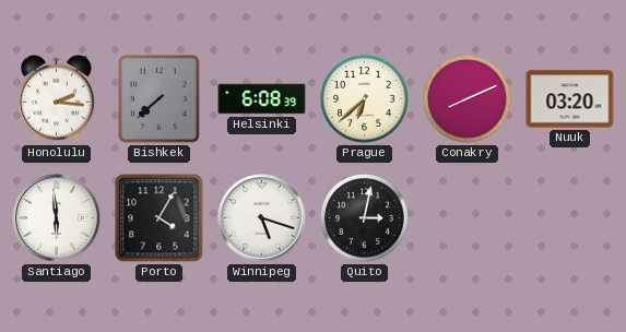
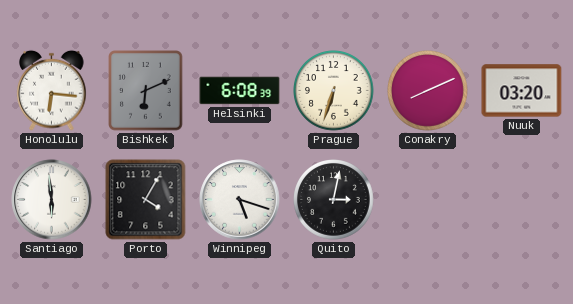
Honolulu: 2:16 -> 6:16 (52, 90)
Bishkek: 7:38 -> 6:11 (146, 91)
Prague: 6:38 -> 6:33 (334, 91)
